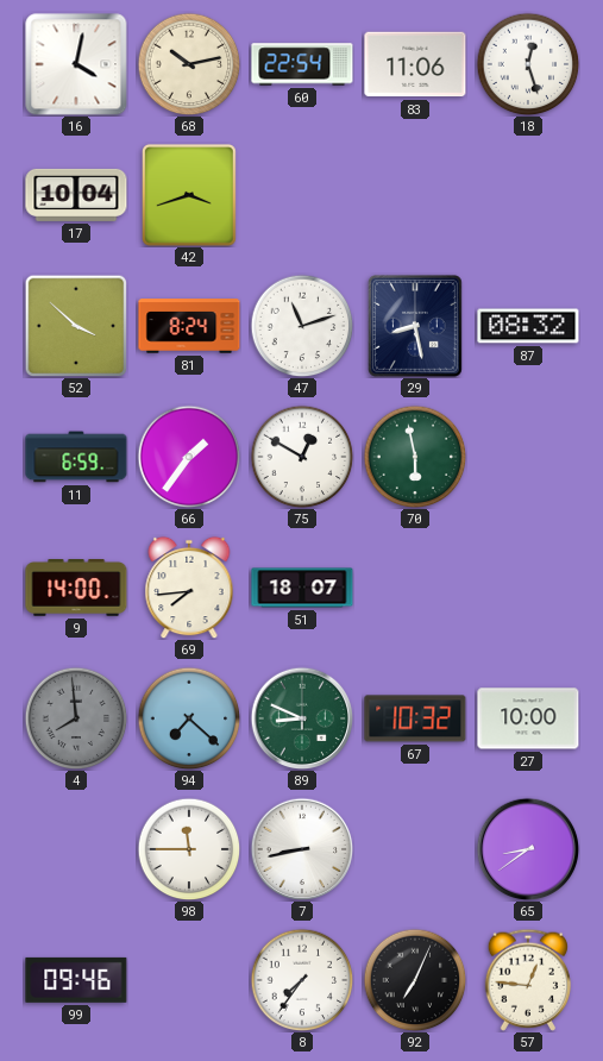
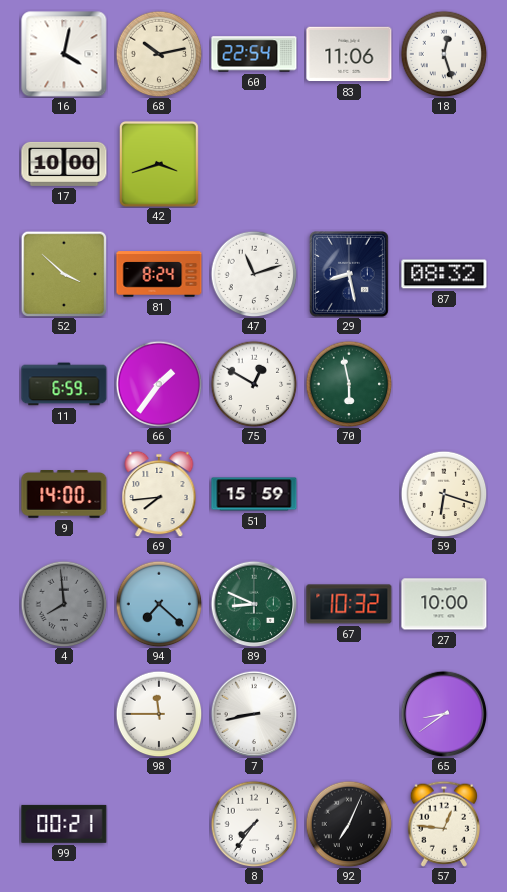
17: 10:04 -> 10:00 (64, 164)
51: 18:07 -> 15:59 (254, 494)
59: none -> 6:18 (444, 494)
99: 09:46 -> 00:21 (64, 824)
